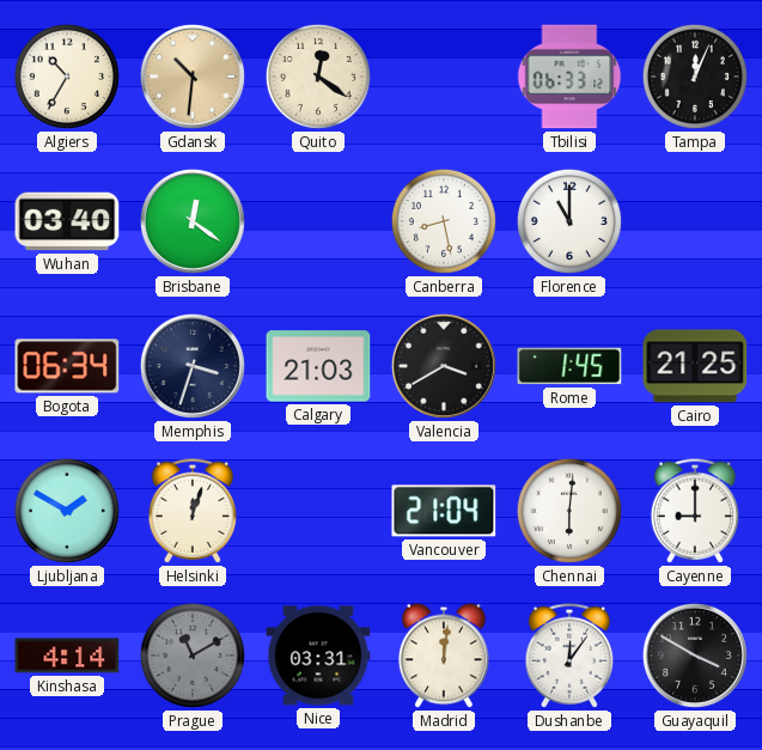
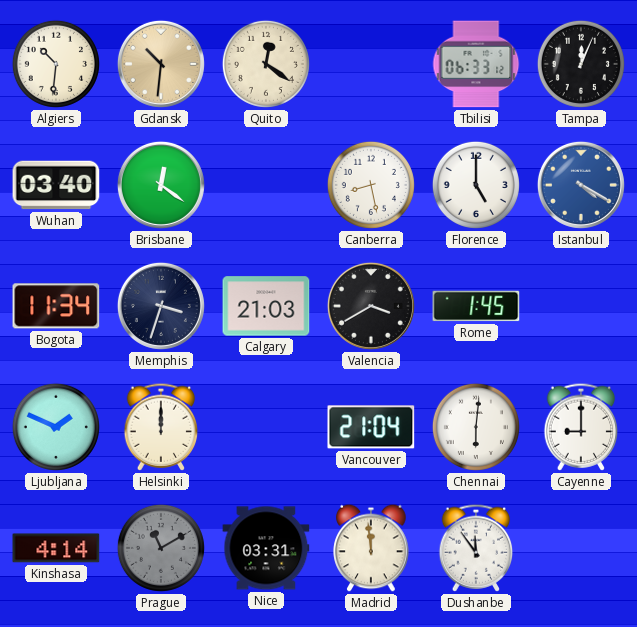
Algiers: 10:35 -> 10:31 (56, 64)
Florence: 11:00 -> 5:00 (476, 185)
Istanbul: none -> 4:20 (581, 185)
Bogota: 06:34 -> 11:34 (56, 306)
Cairo: 21:25 -> none (695, 366)
Ljubljana: 1:50 -> 1:49 (56, 427)
Helsinki: 12:03 -> 12:00 (161, 427)
Madrid: 12:01 -> 11:59 (371, 548)
Dushanbe: 12:06 -> 11:54 (476, 548)
Guayaquil: 3:50 -> none (695, 656)
